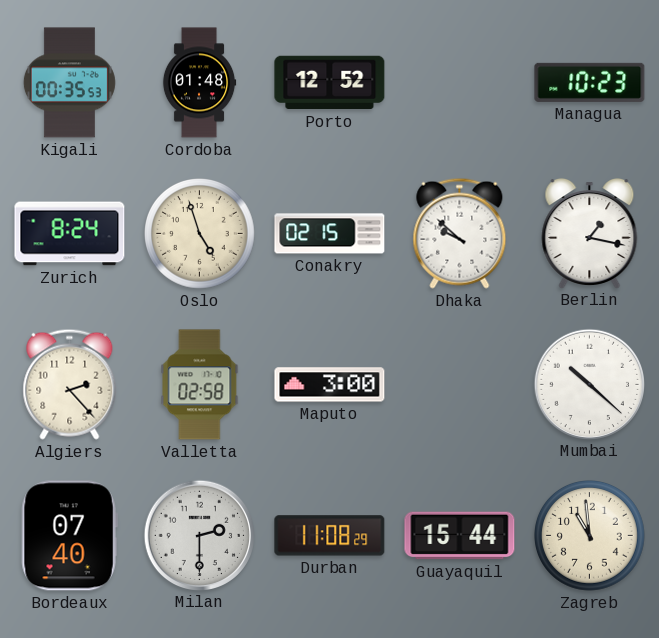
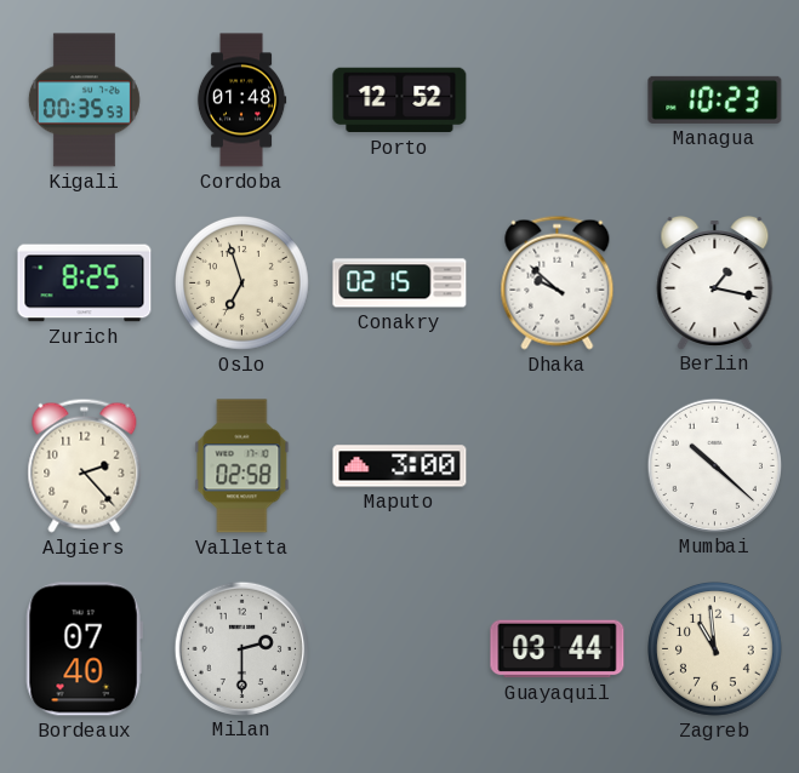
Zurich: 8:24 -> 8:25 (85, 284)
Oslo: 4:57 -> 6:57 (242, 284)
Durban: 11:08 -> none (330, 536)
Guayaquil: 15:44 -> 03:44 (558, 649)
